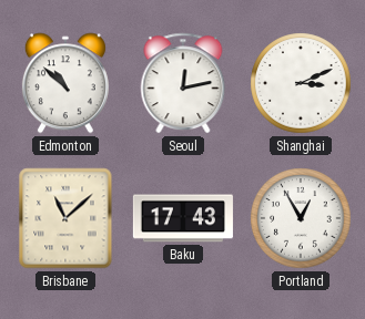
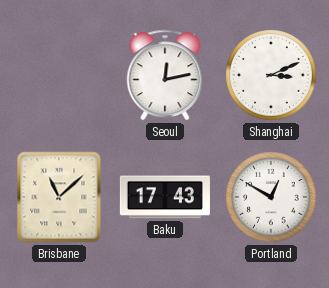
Edmonton: 10:52 -> none (65, 83)
Portland: 12:55 -> 12:50 (271, 197)
